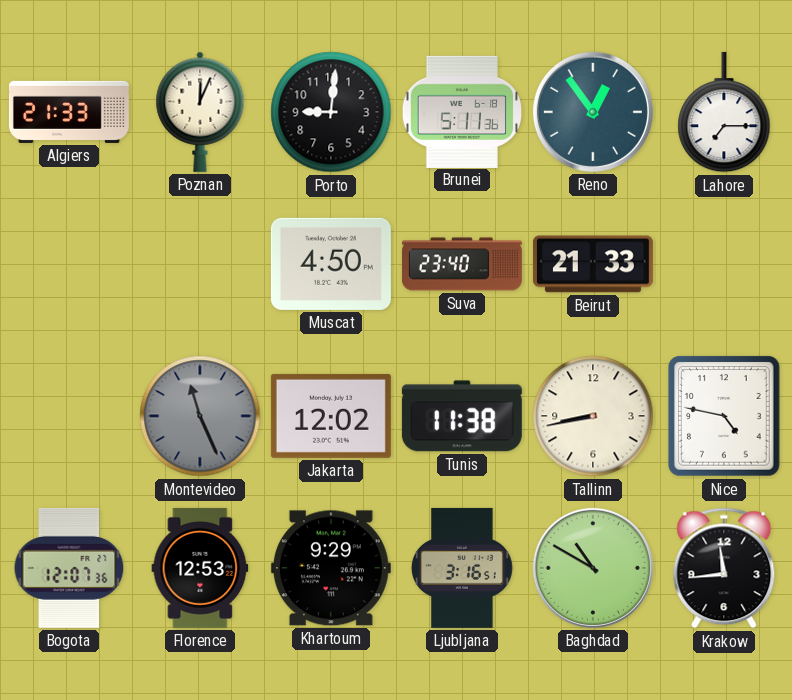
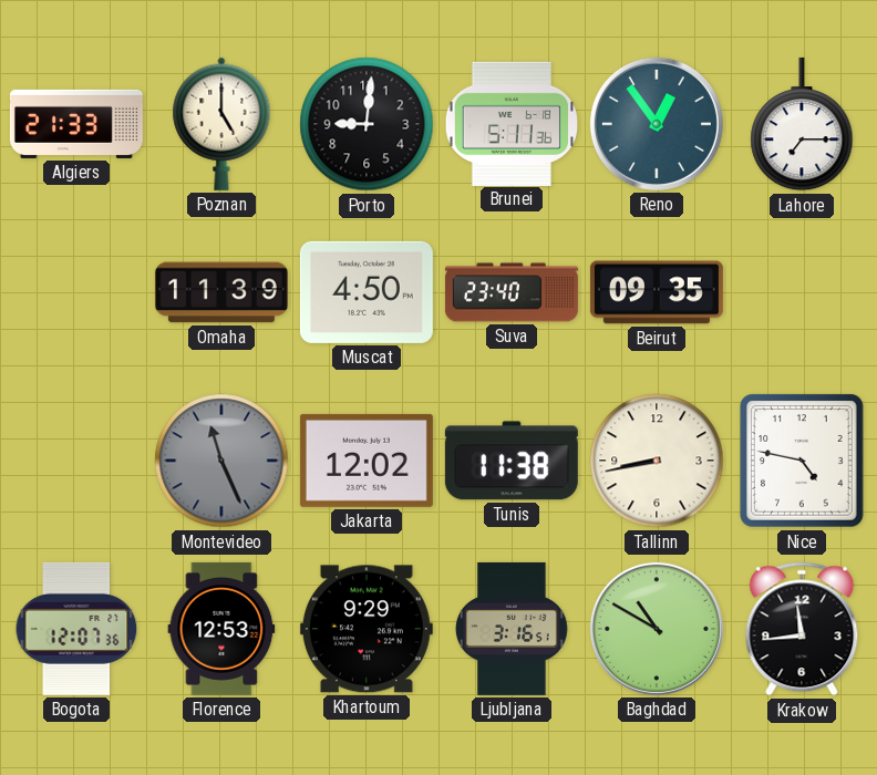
Poznan: 12:04 -> 5:00 (221, 124)
Omaha: none -> 11:39 (221, 292)
Beirut: 21:33 -> 09:35 (657, 292)
